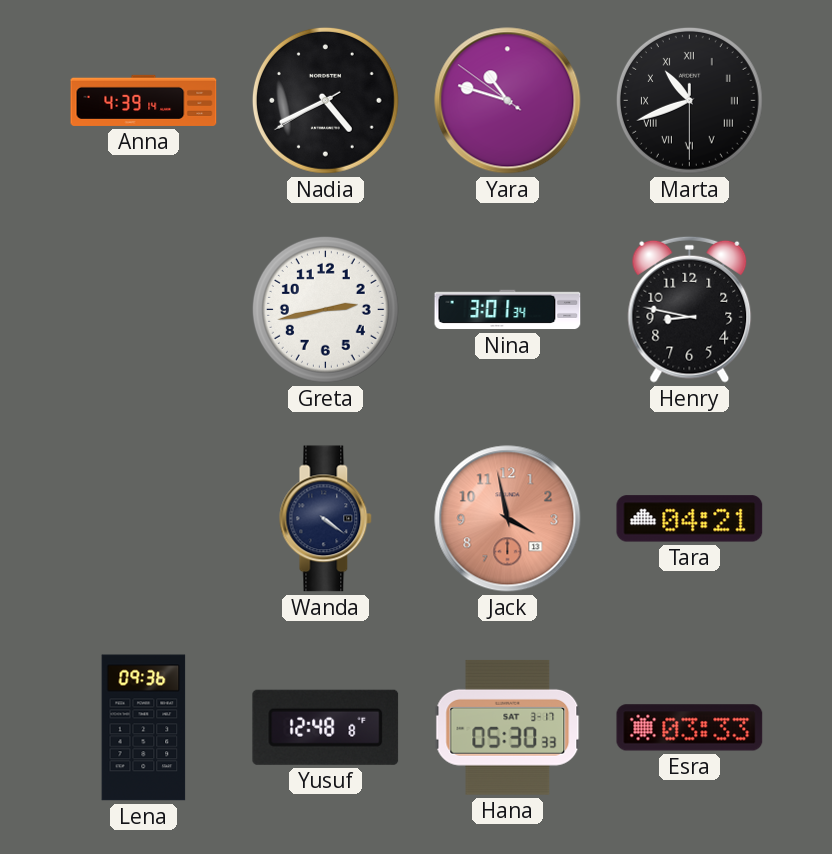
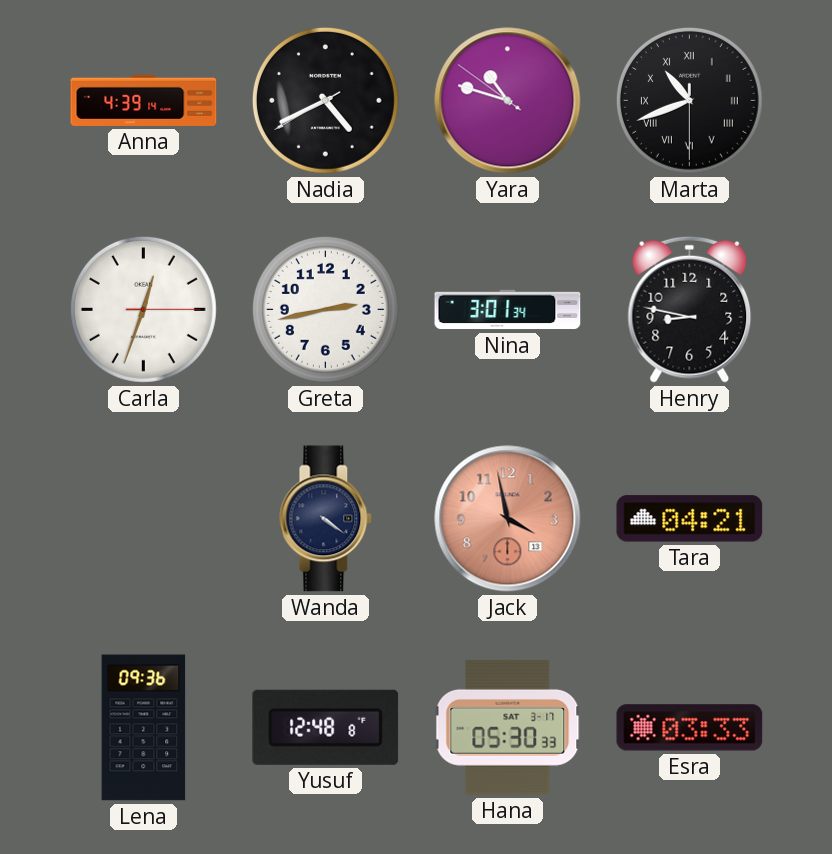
Carla: none -> 12:33 (143, 309)
